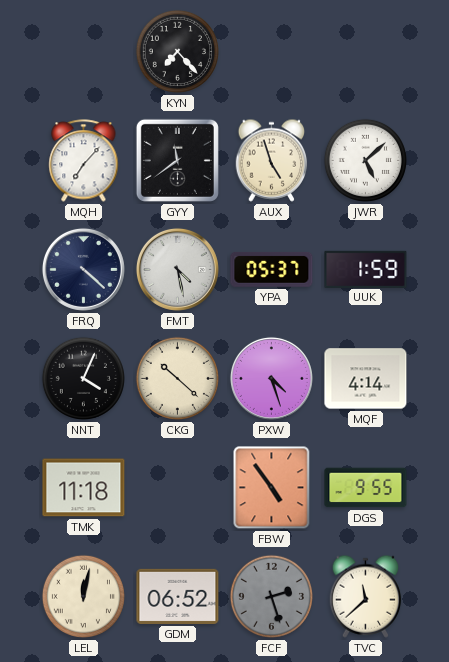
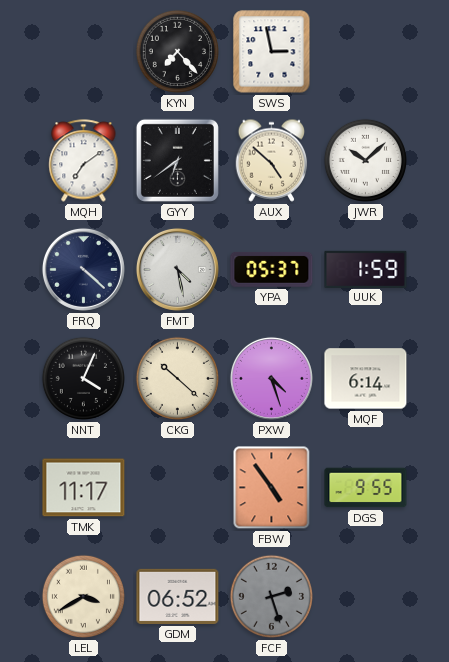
SWS: none -> 2:58 (272, 52)
MQH: 7:07 -> 7:09 (84, 161)
GYY: 11:39 -> 6:39 (177, 160)
AUX: 4:57 -> 4:52 (272, 160)
JWR: 5:08 -> 10:08 (365, 160)
MQF: 4:14 -> 6:14 (366, 379)
TMK: 11:18 -> 11:17 (84, 488)
LEL: 12:02 -> 3:40 (83, 596)
TVC: 11:38 -> none (366, 596)
